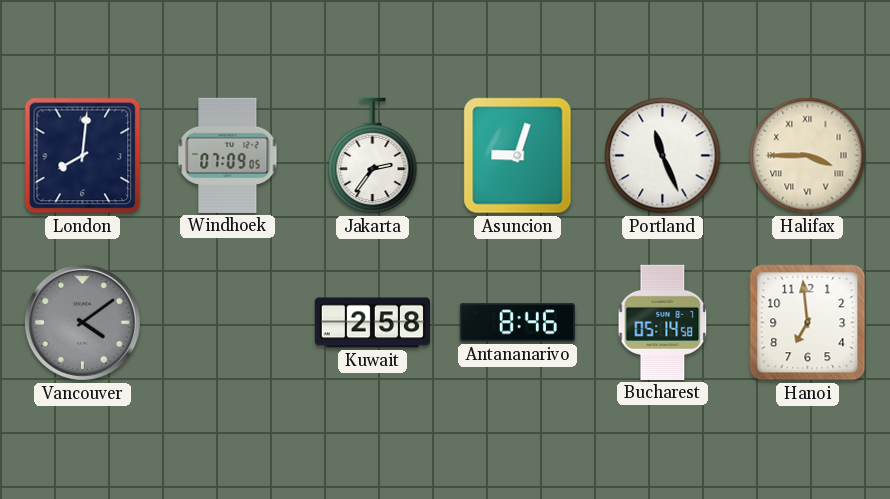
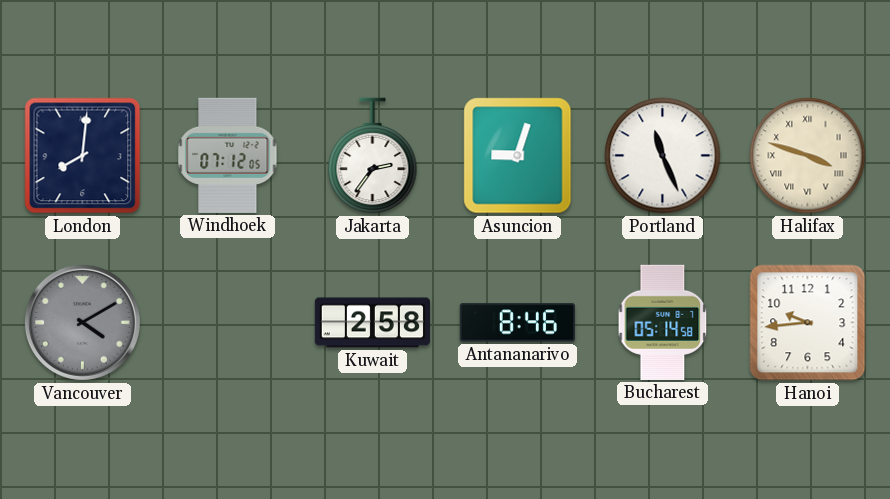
Windhoek: 07:09 -> 07:12 (228, 155)
Halifax: 3:45 -> 3:48 (808, 156)
Vancouver: 4:09 -> 4:10 (82, 322)
Hanoi: 6:59 -> 9:44 (808, 323)
